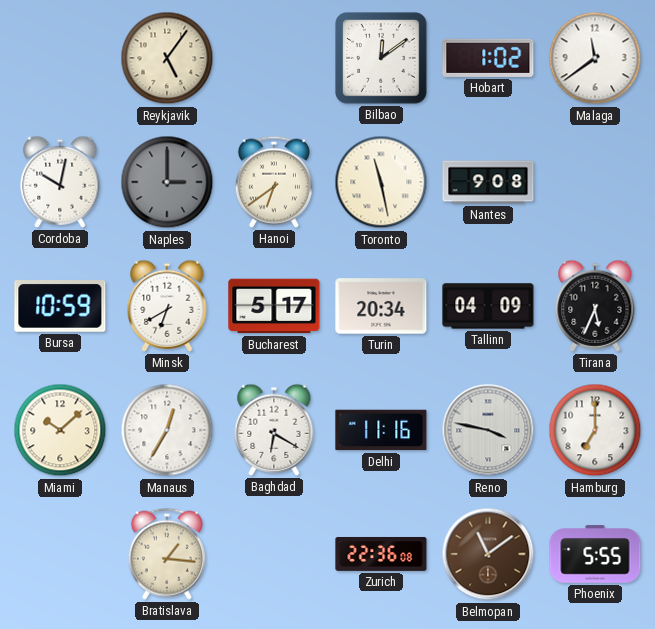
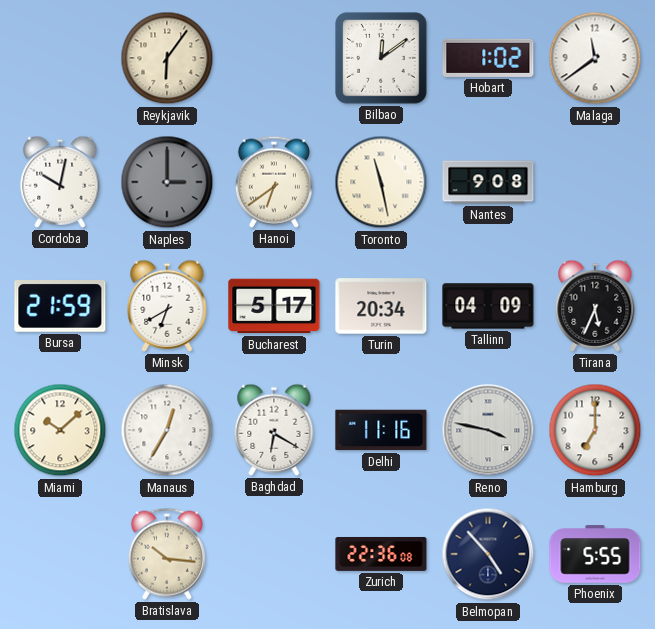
Reykjavik: 5:06 -> 6:06 (167, 58)
Bursa: 10:59 -> 21:59 (60, 307)
Bratislava: 1:16 -> 10:16 (167, 554)
Belmopan: 11:09 -> 4:53 (488, 554)
Belmopan dial: brown -> navy (488, 554)
